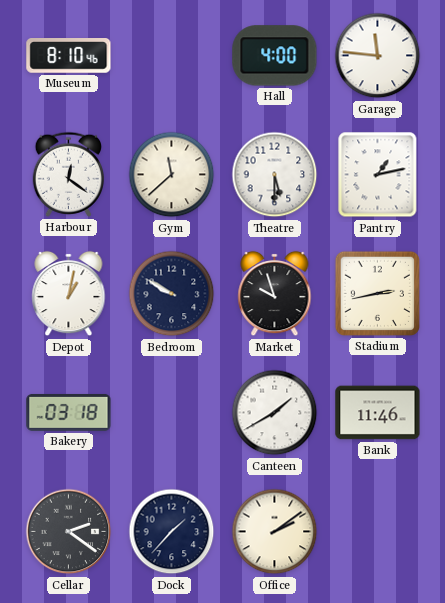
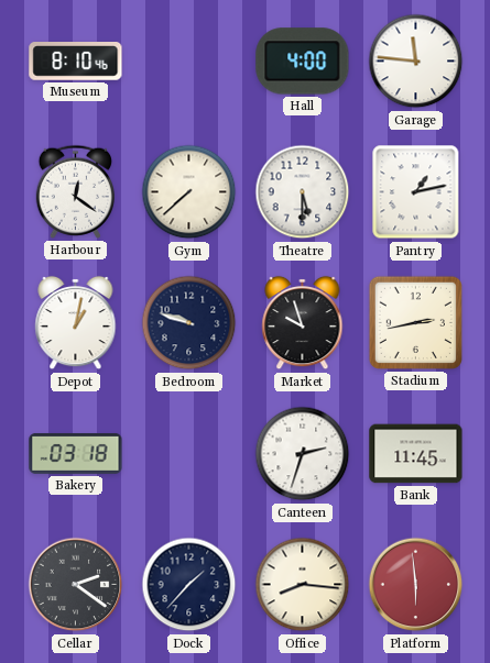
Gym: 11:38 -> 7:38 (189, 192)
Bedroom: 9:50 -> 9:48 (189, 323)
Canteen: 1:40 -> 2:33 (303, 454)
Bank: 11:46 -> 11:45 (416, 454)
Office: 2:09 -> 8:16 (303, 585)
Platform: none -> 5:59 (416, 585)
